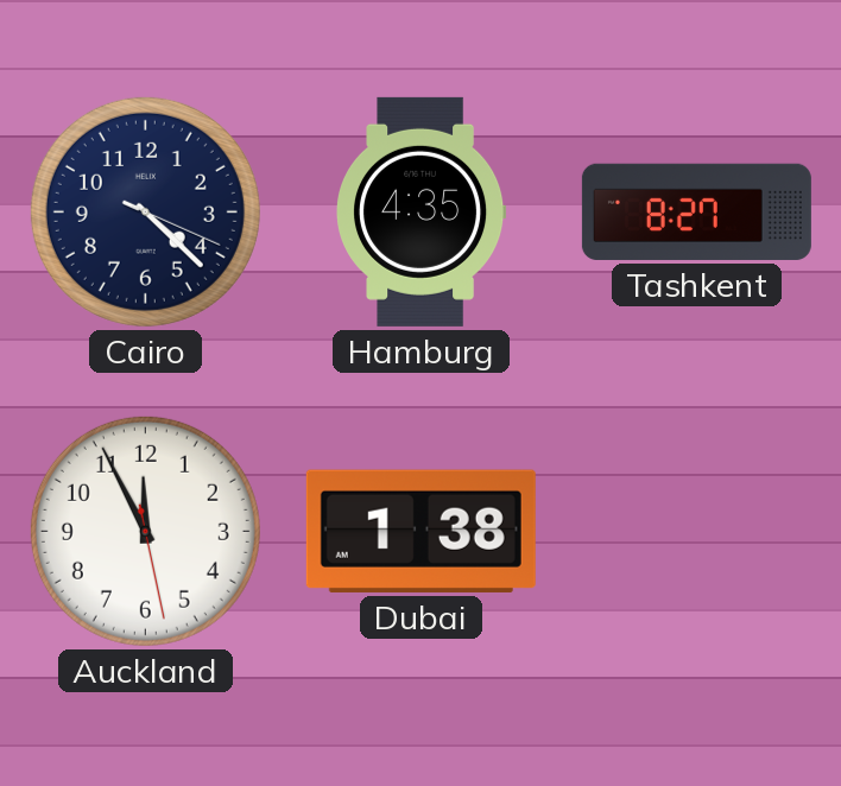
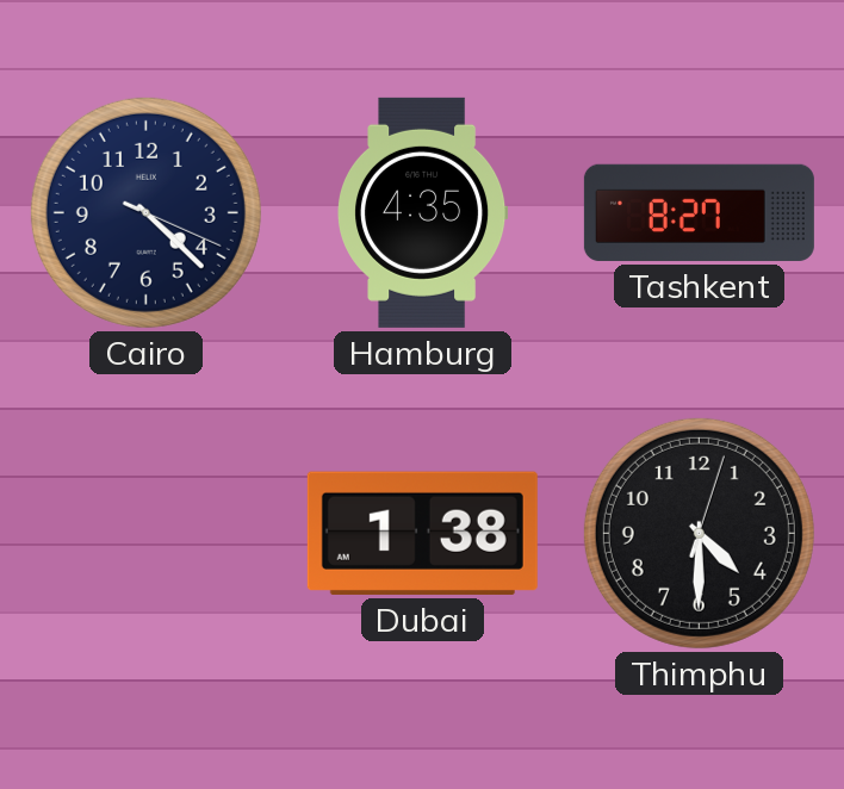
Auckland: 11:55 -> none (145, 531)
Thimphu: none -> 4:30 (699, 533)
